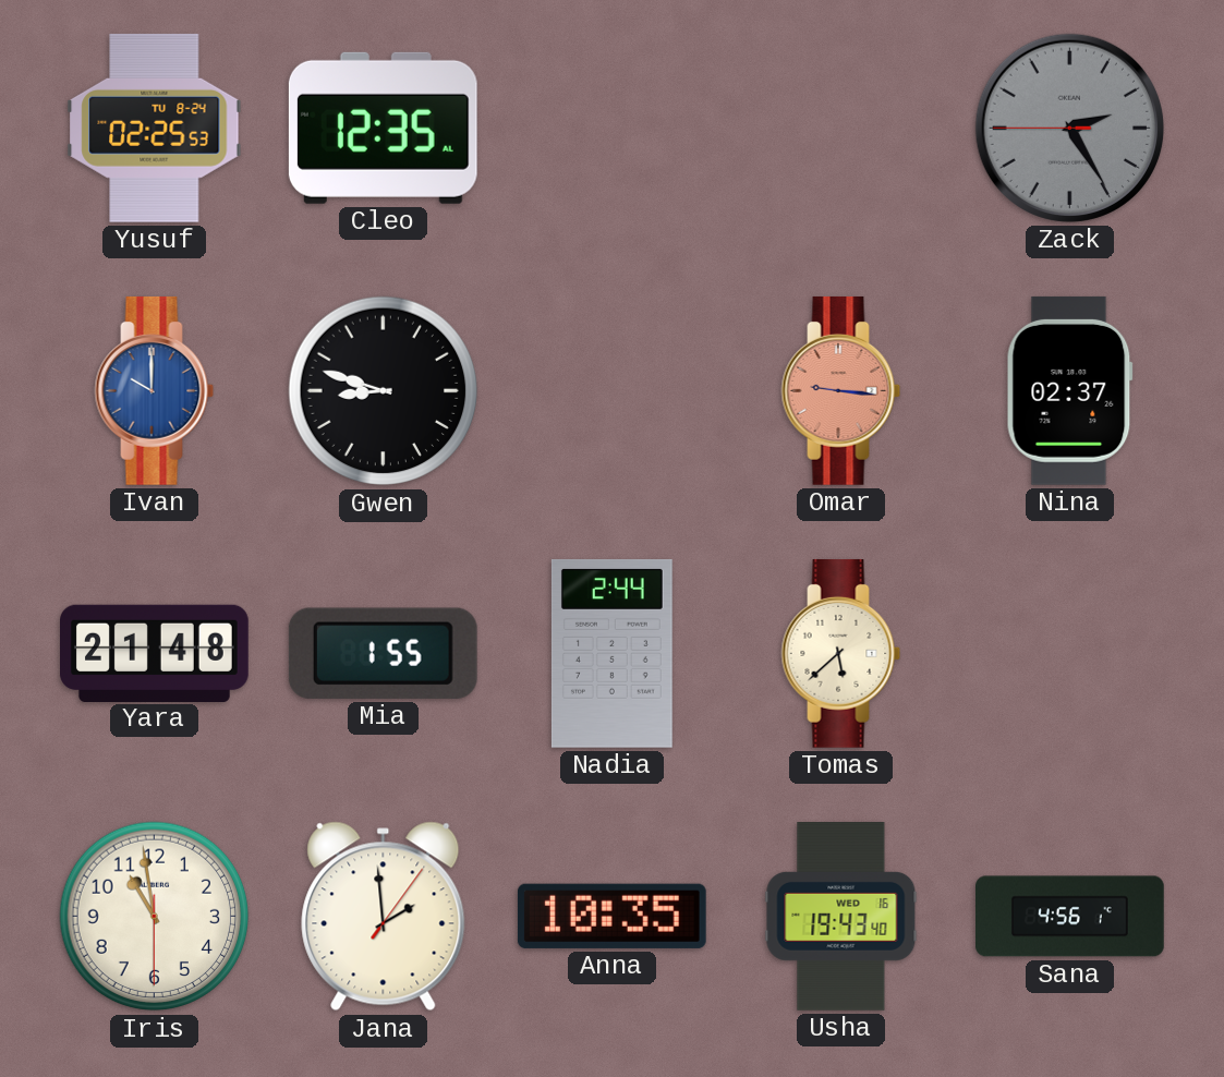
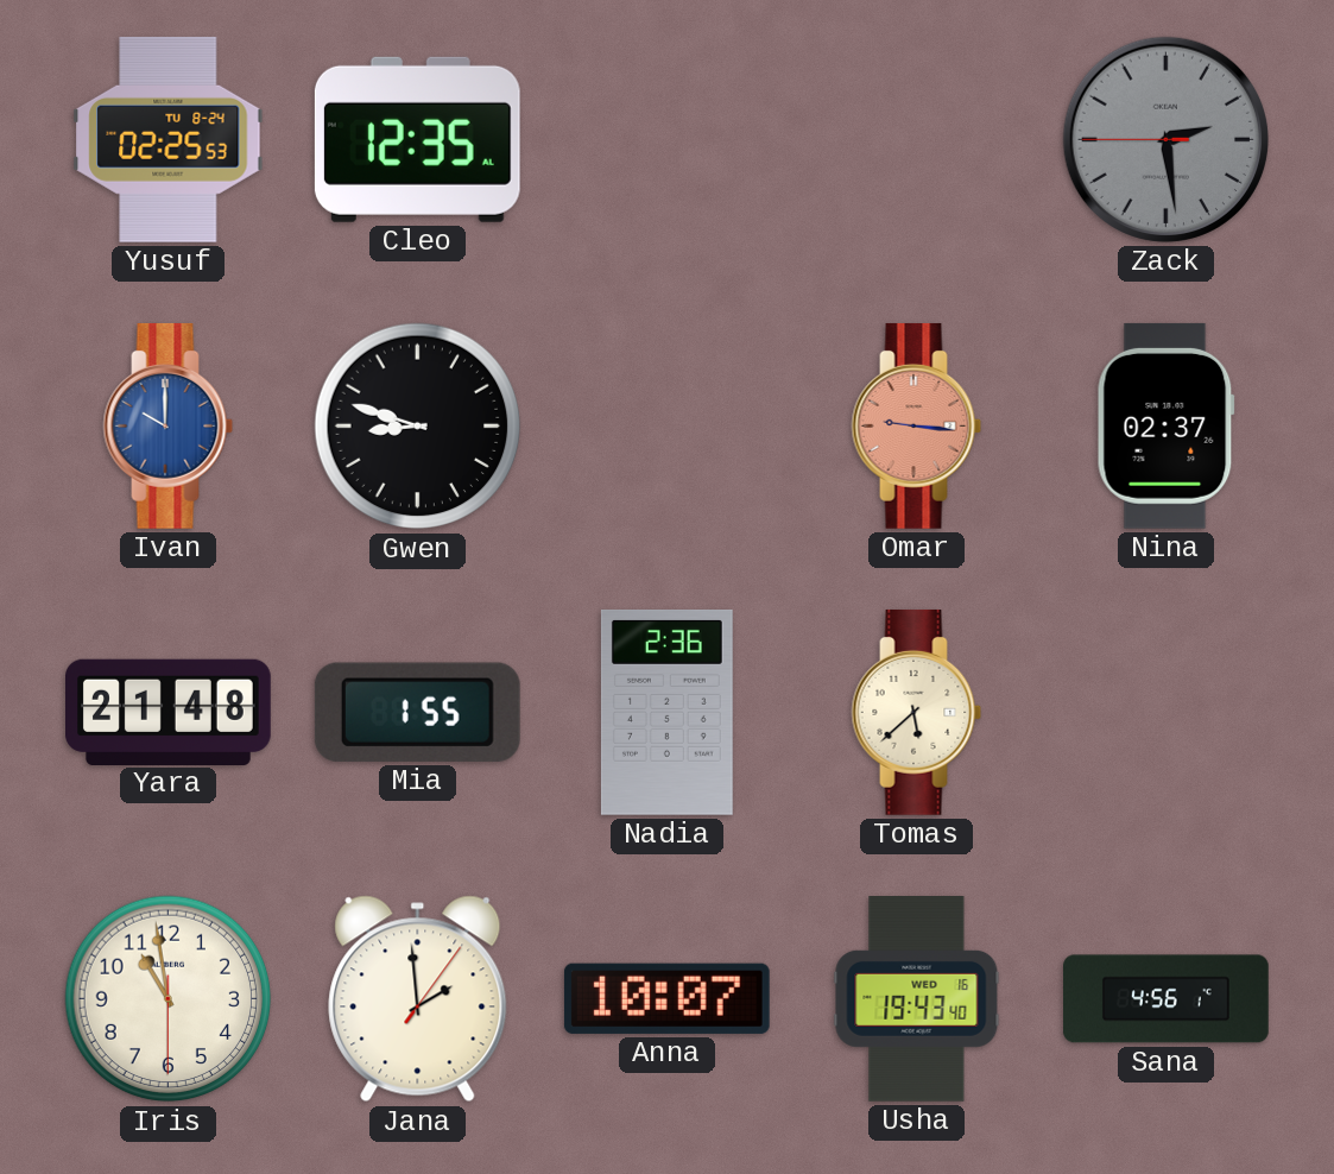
Zack: 2:24 -> 2:28 (1165, 139)
Nadia: 2:44 -> 2:36 (666, 713)
Anna: 10:35 -> 10:07 (666, 998)
